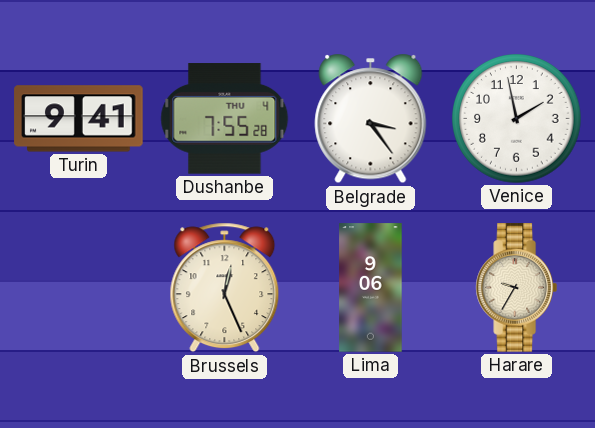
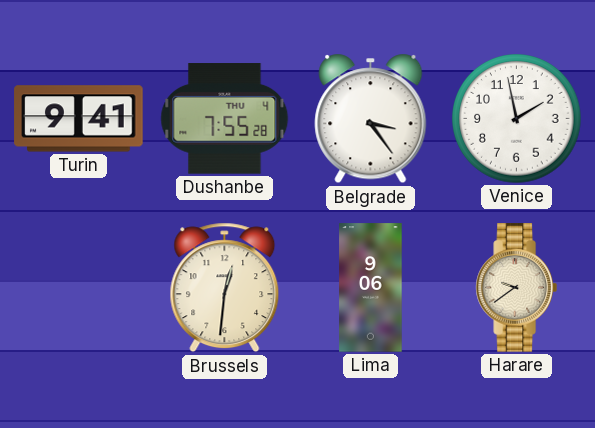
Brussels: 12:26 -> 12:31 (225, 288)
Harare: 9:35 -> 9:39 (516, 288)
